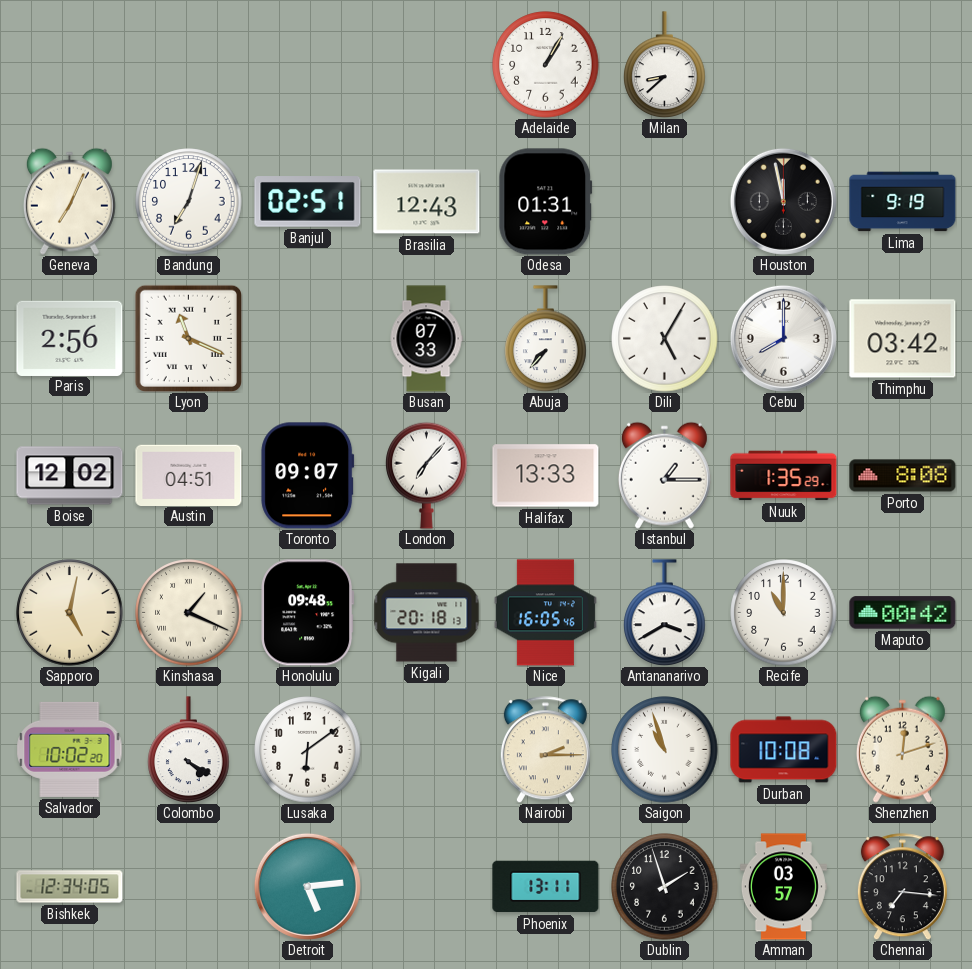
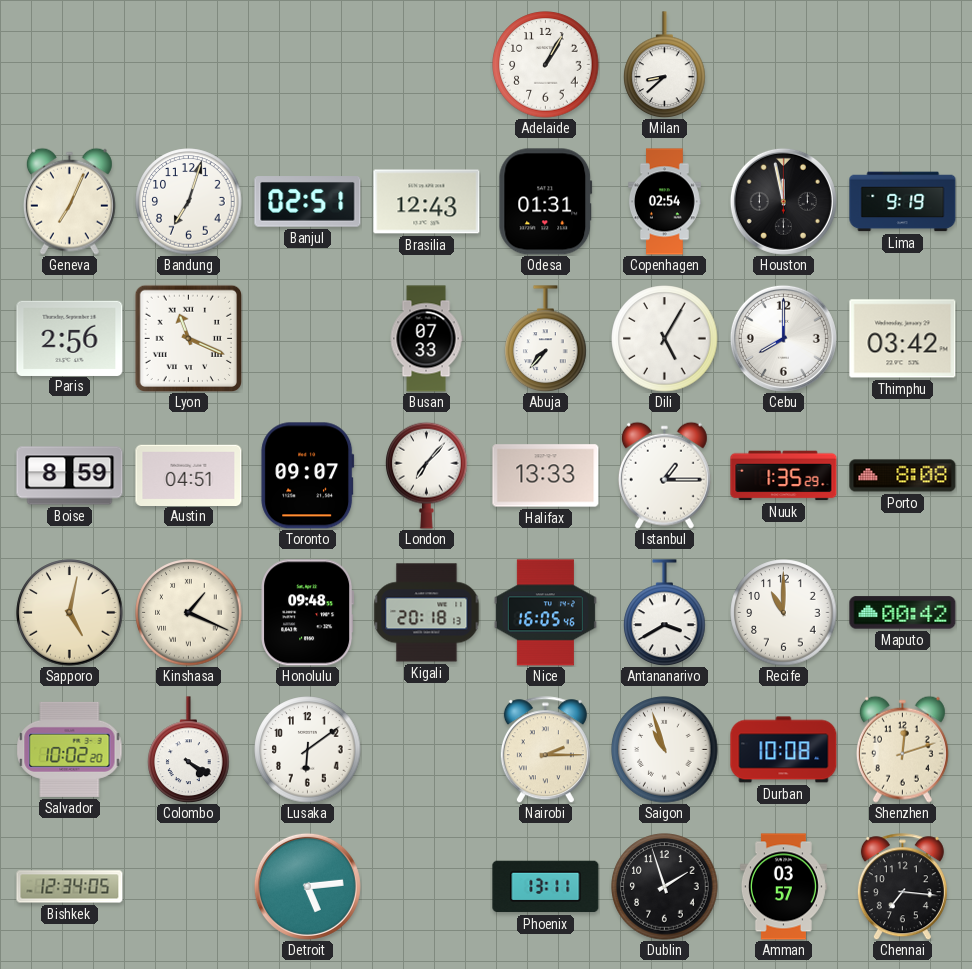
Copenhagen: none -> 02:54 (665, 202)
Boise: 12:02 -> 8:59 (70, 476)
